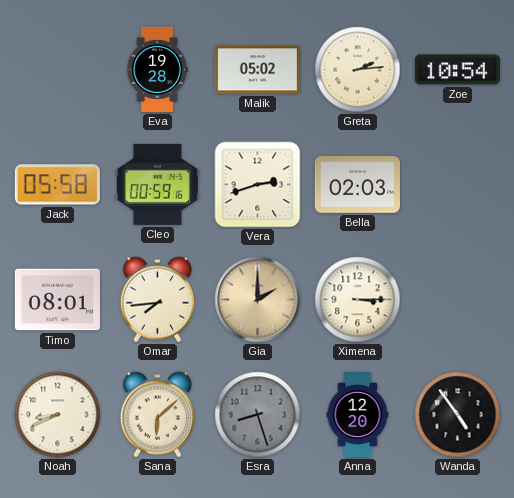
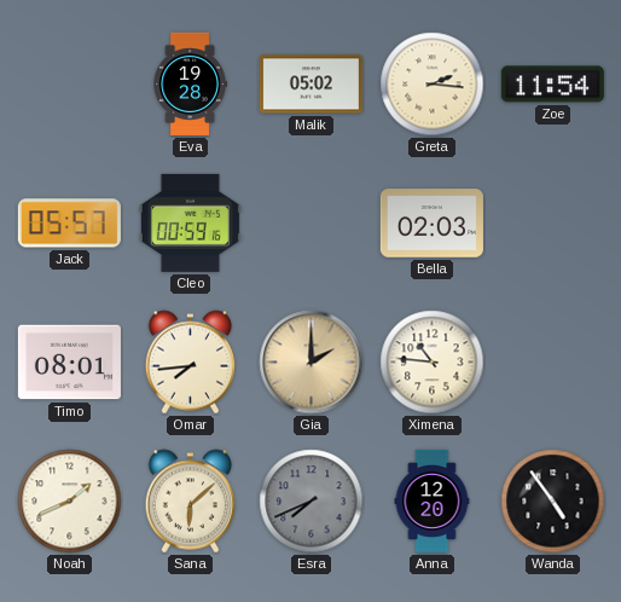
Greta: 2:14 -> 2:16 (433, 85)
Zoe: 10:54 -> 11:54 (552, 85)
Jack: 05:58 -> 05:57 (69, 224)
Vera: 2:42 -> none (258, 185)
Ximena: 3:15 -> 10:46 (433, 363)
Noah: 8:41 -> 1:41 (70, 502)
Esra: 8:27 -> 7:41 (312, 502)
